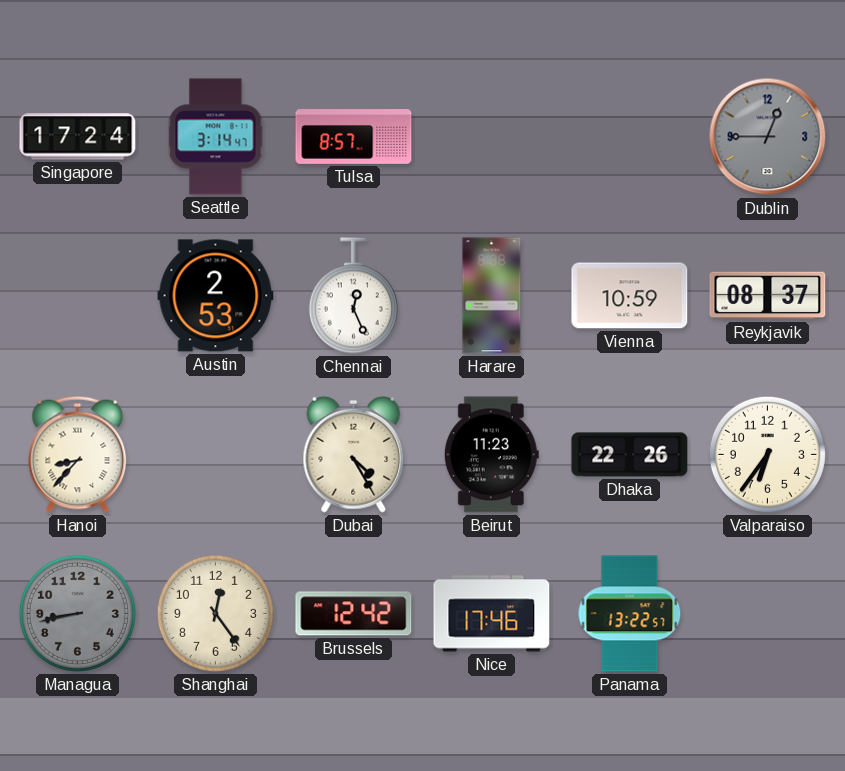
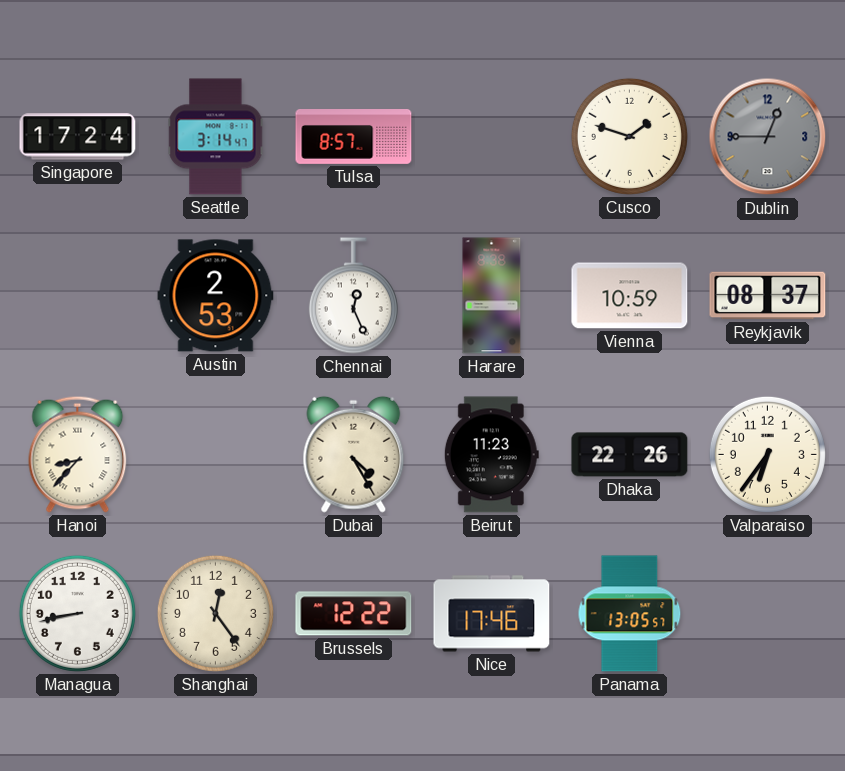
Cusco: none -> 1:48 (629, 136)
Managua dial: grey -> white (77, 613)
Brussels: 12:42 -> 12:22 (354, 614)
Panama: 13:22 -> 13:05 (630, 614)
